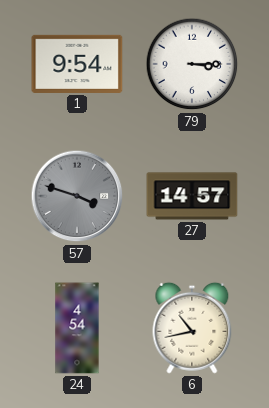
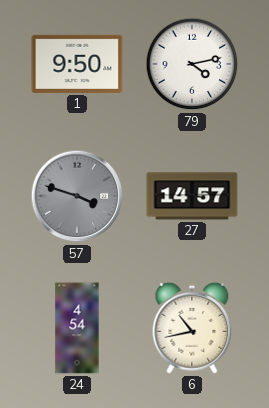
1: 9:54 -> 9:50 (77, 64)
79: 3:15 -> 4:13 (192, 64)
